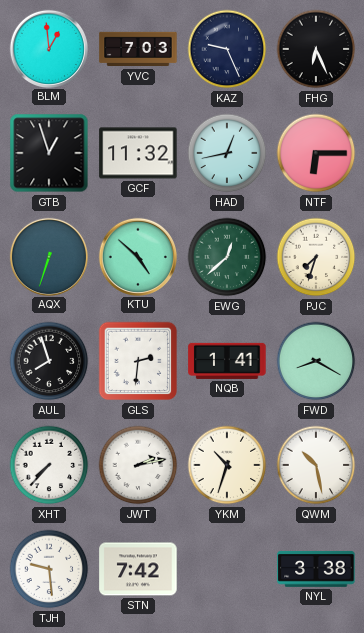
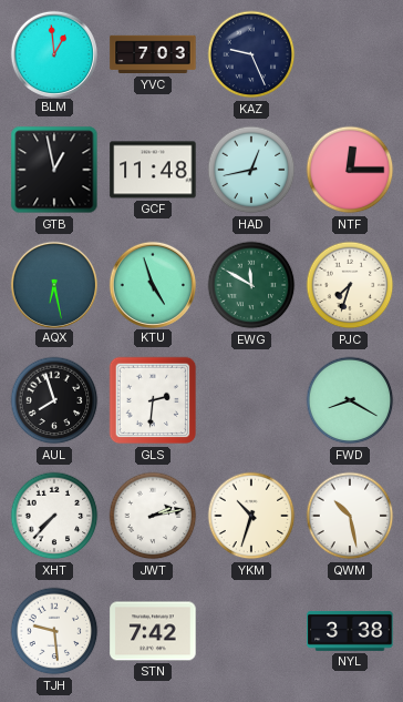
FHG: 6:26 -> none (316, 49)
GTB: 12:57 -> 12:58 (54, 170)
GCF: 11:32 -> 11:48 (153, 170)
NTF: 6:15 -> 12:15 (350, 170)
AQX: 6:33 -> 6:28 (53, 284)
KTU: 4:52 -> 4:57 (152, 284)
EWG: 12:38 -> 11:50 (251, 285)
NQB: 1:41 -> none (227, 361)
